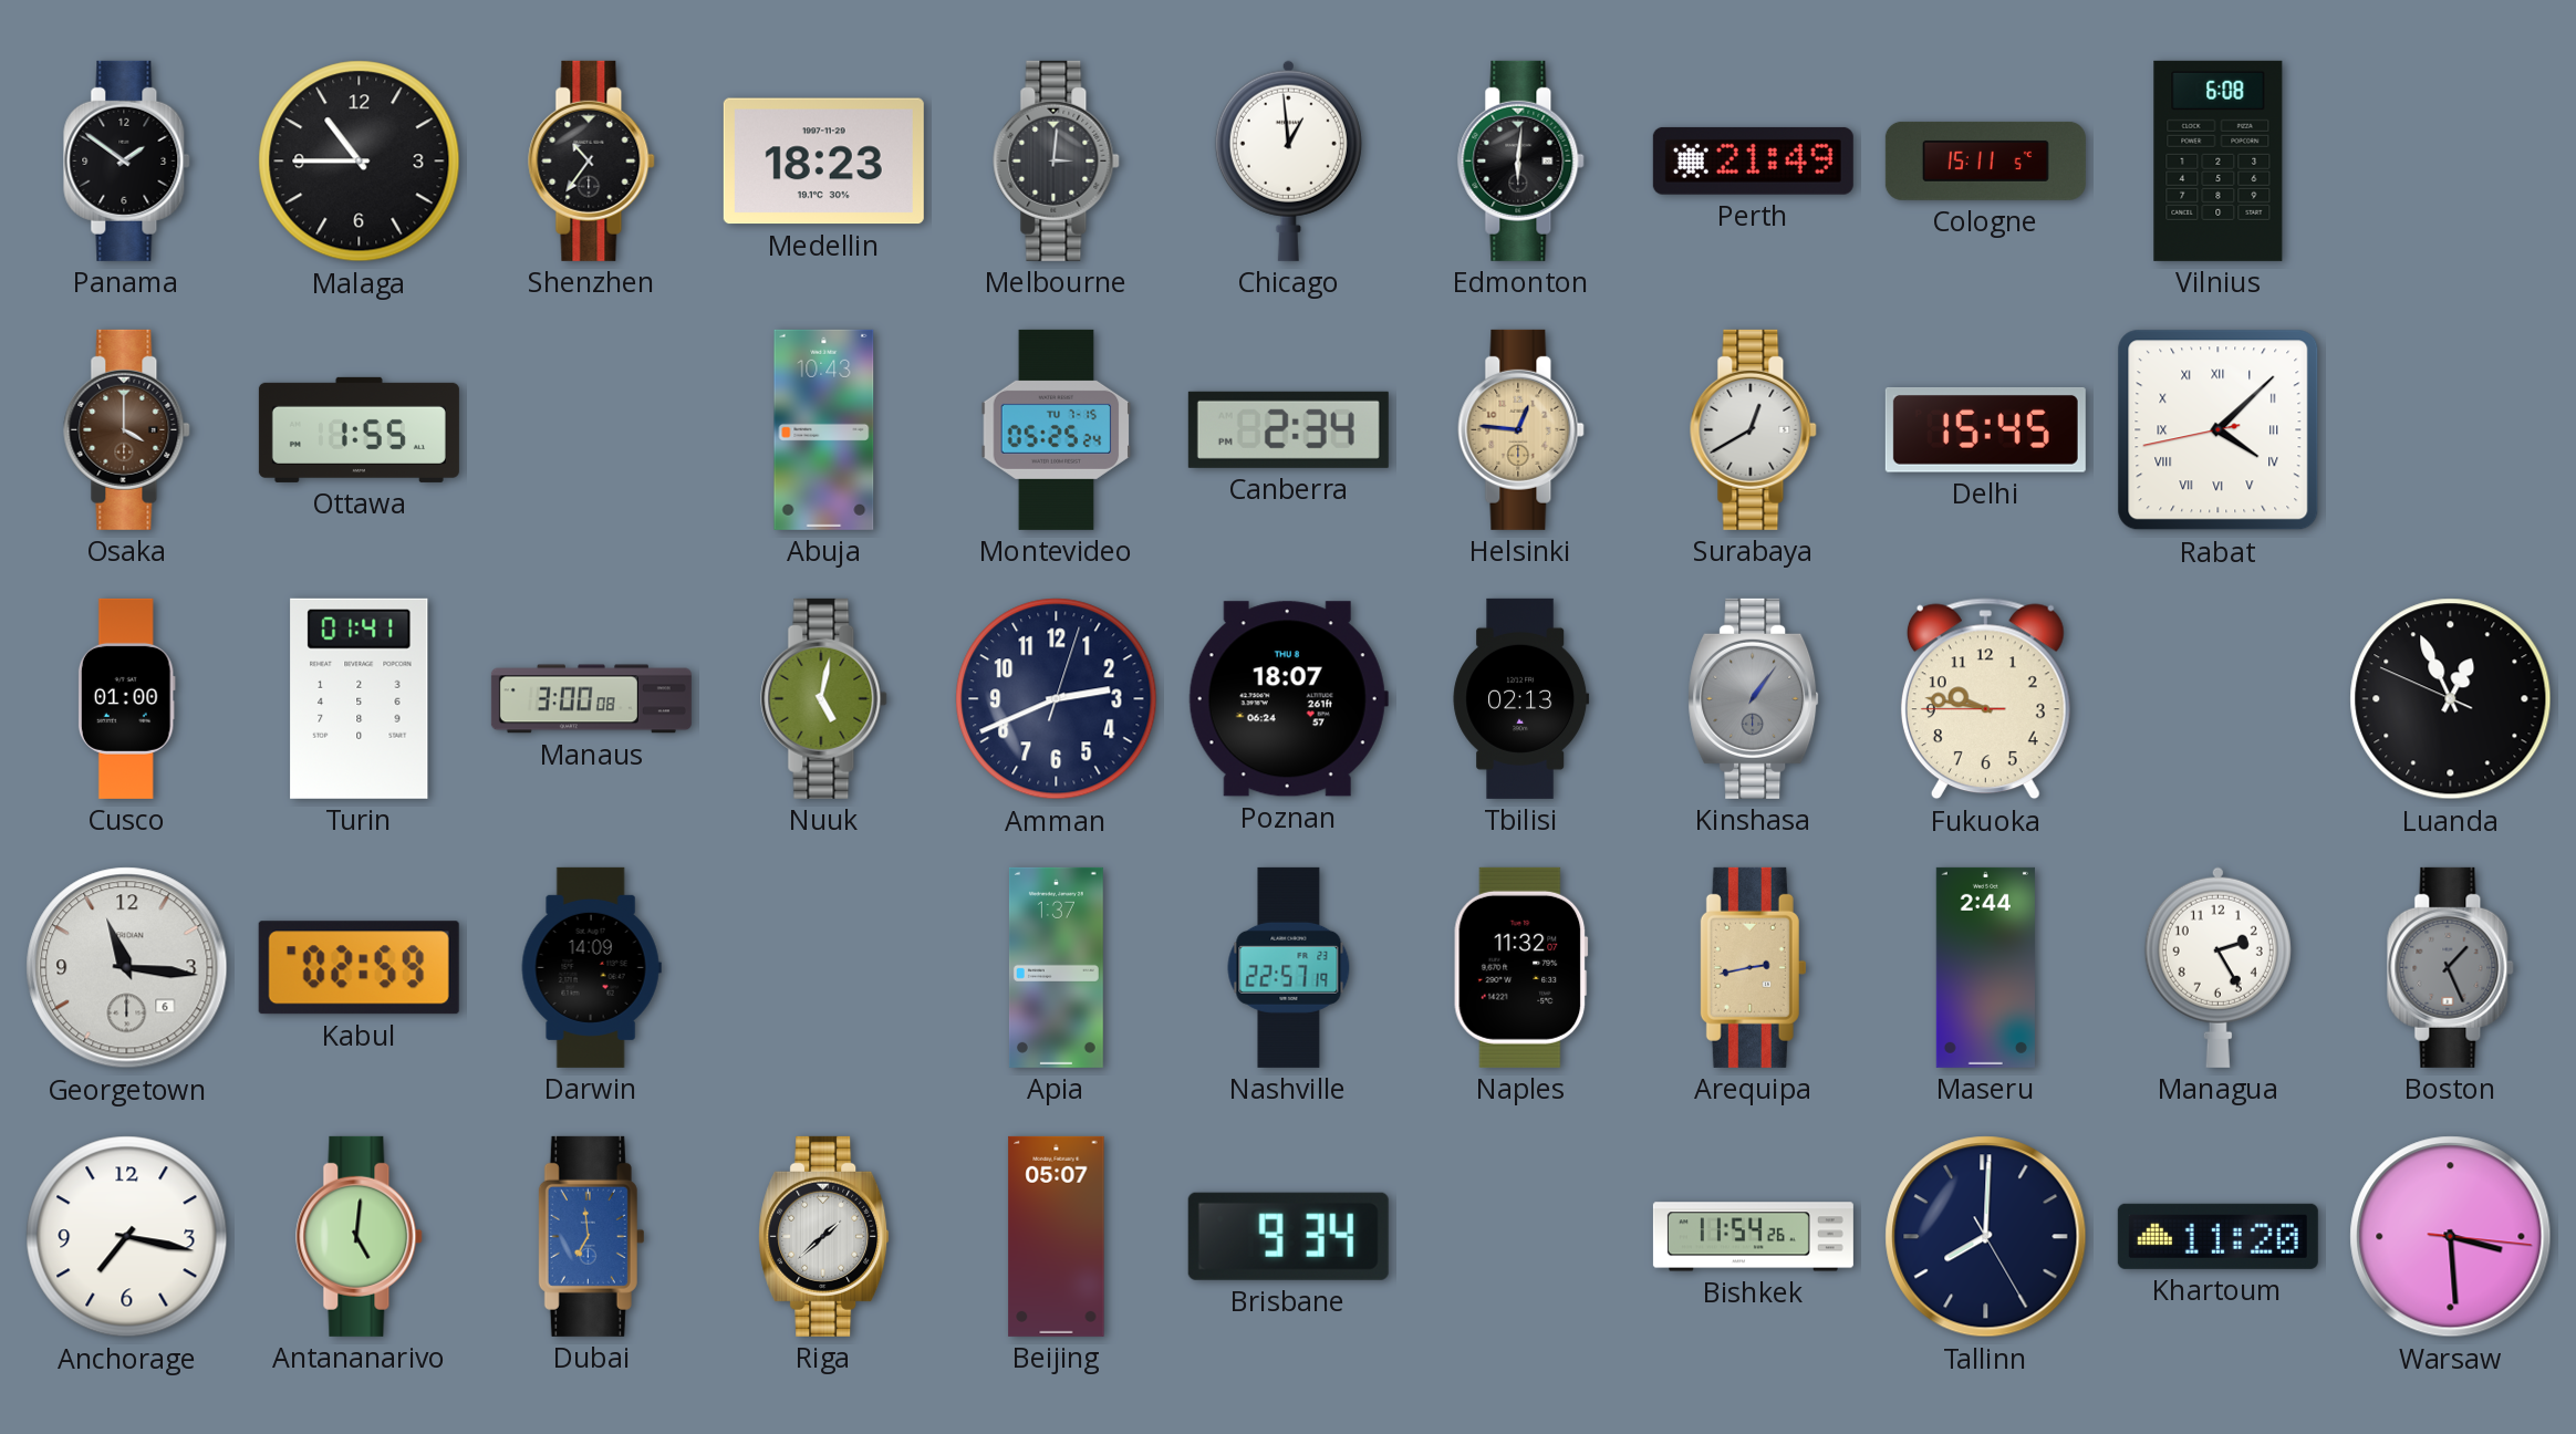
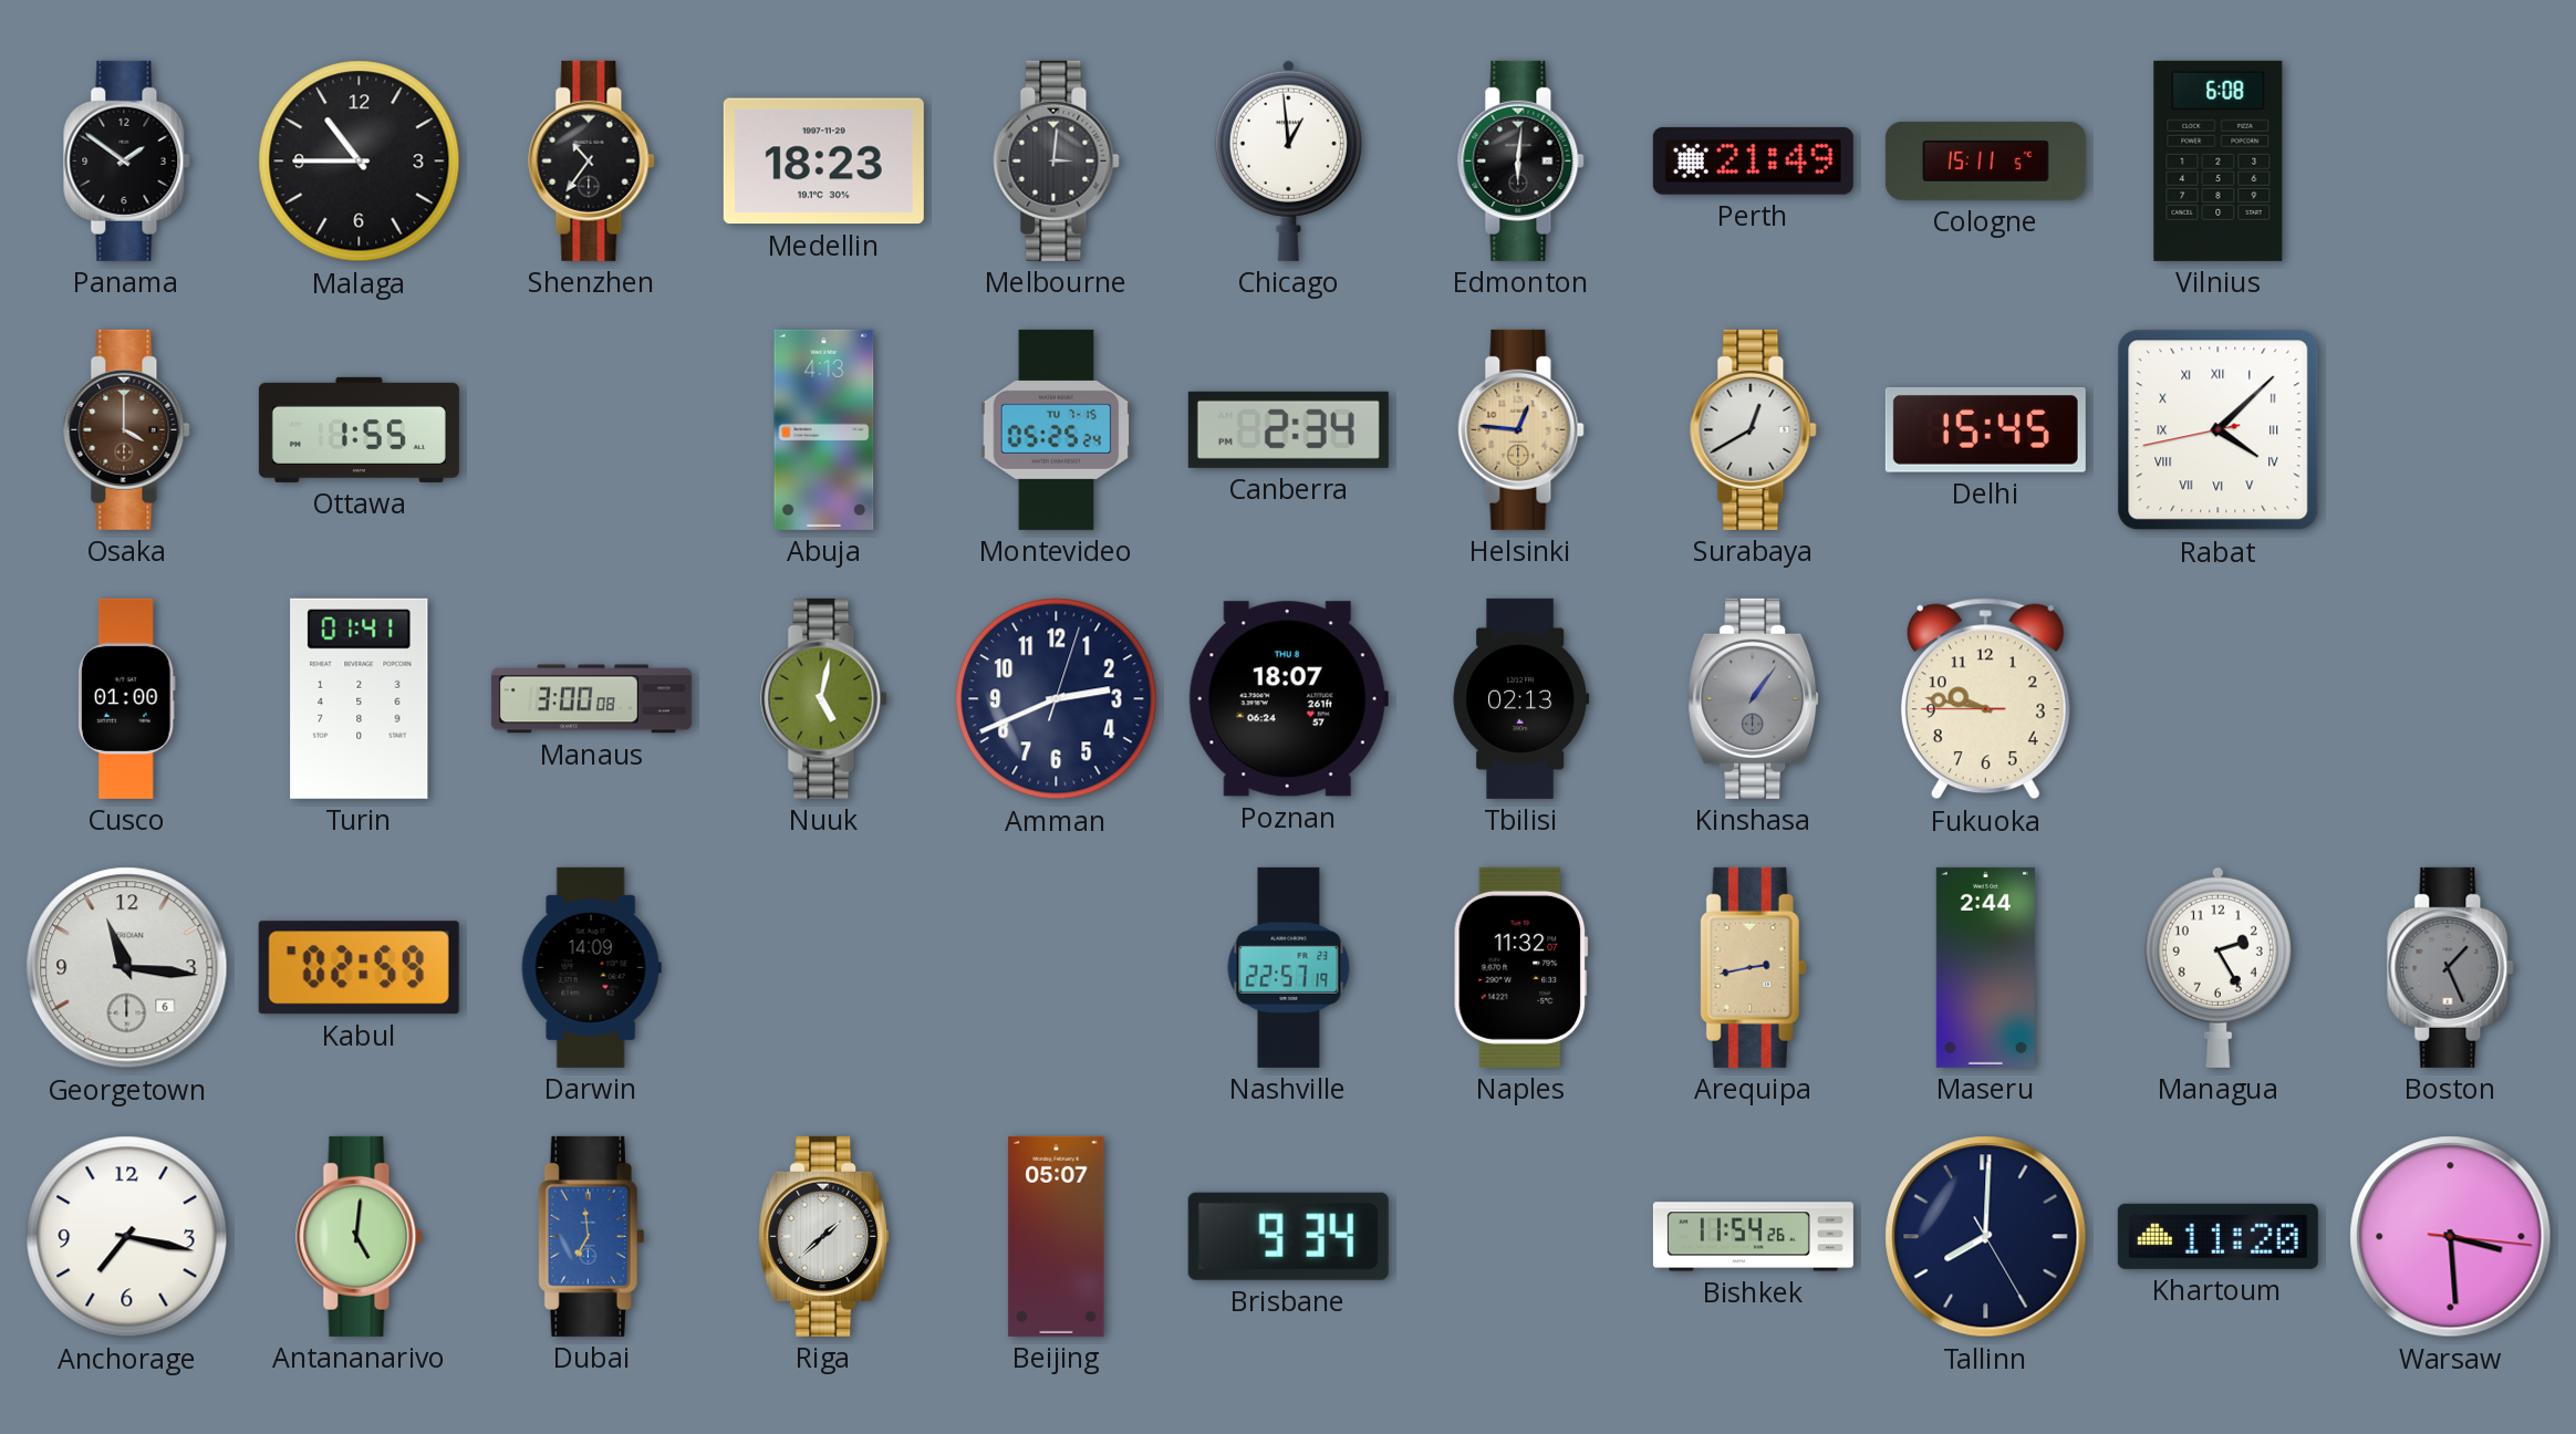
Abuja: 10:43 -> 4:13 (824, 429)
Luanda: 12:55 -> none (2451, 699)
Apia: 1:37 -> none (1056, 967)
